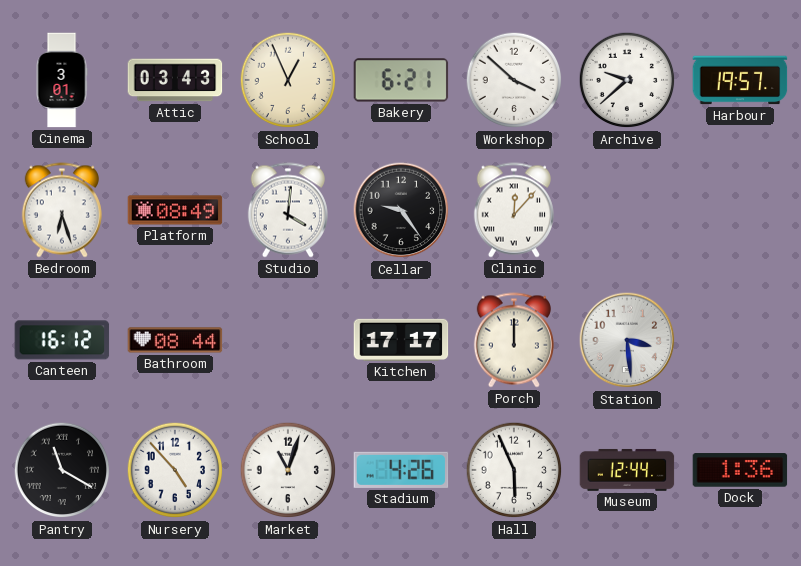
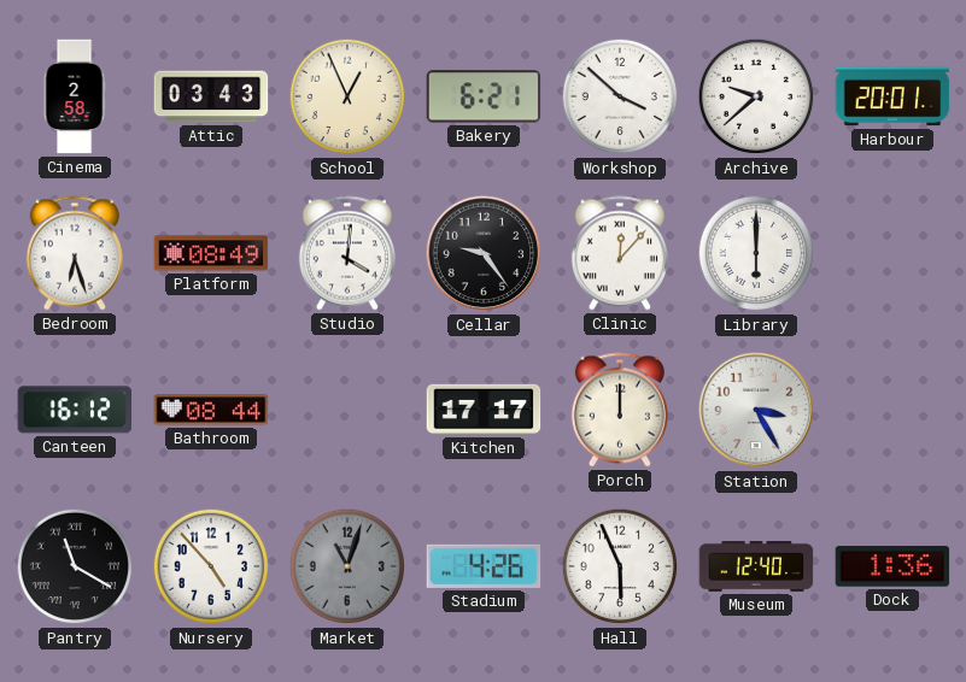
Cinema: 3:01 -> 2:58 (75, 96)
Harbour: 19:57 -> 20:01 (892, 96)
Library: none -> 6:00 (756, 253)
Station: 3:29 -> 3:25 (756, 410)
Market dial: white -> grey (347, 566)
Museum: 12:44 -> 12:40 (756, 566)
